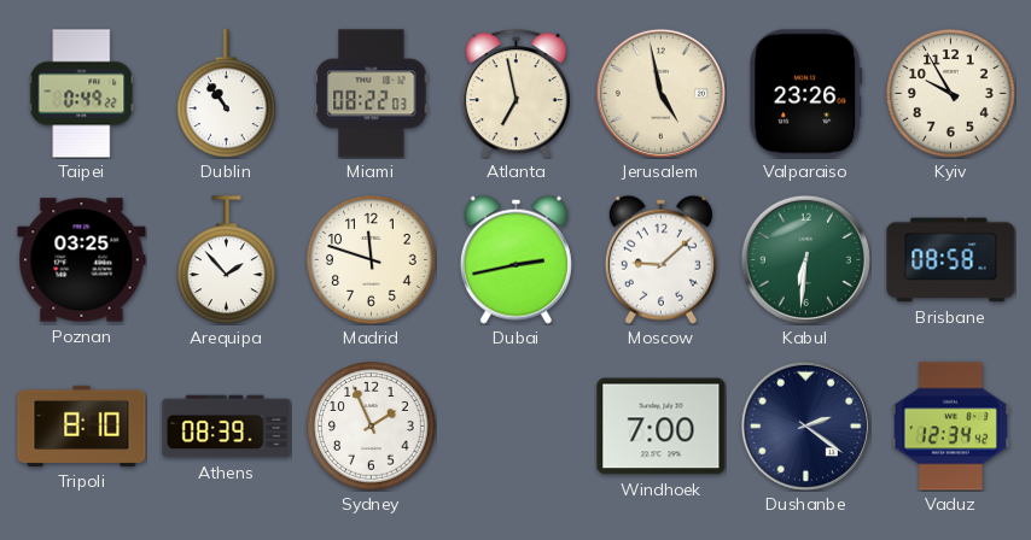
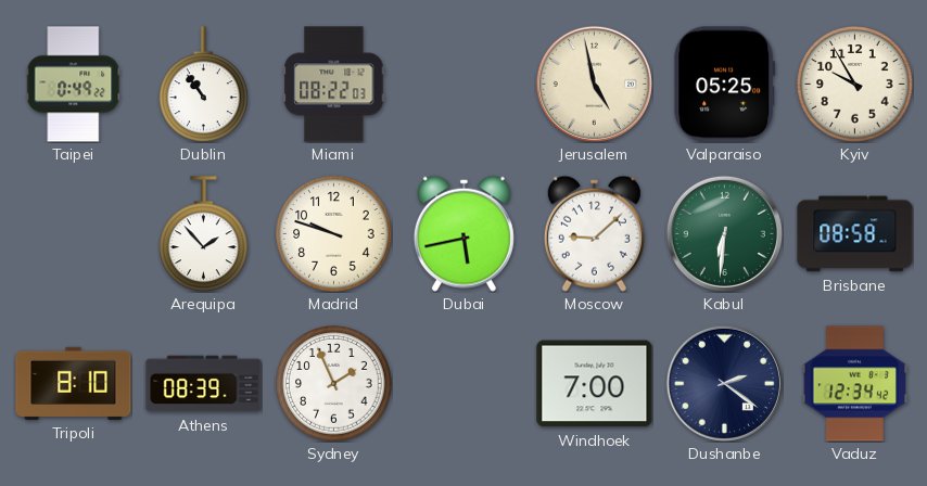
Atlanta: 6:58 -> none (515, 94)
Valparaiso: 23:26 -> 05:25 (725, 85)
Poznan: 03:25 -> none (82, 260)
Madrid: 11:48 -> 9:48 (334, 234)
Dubai: 2:43 -> 5:43 (463, 233)
